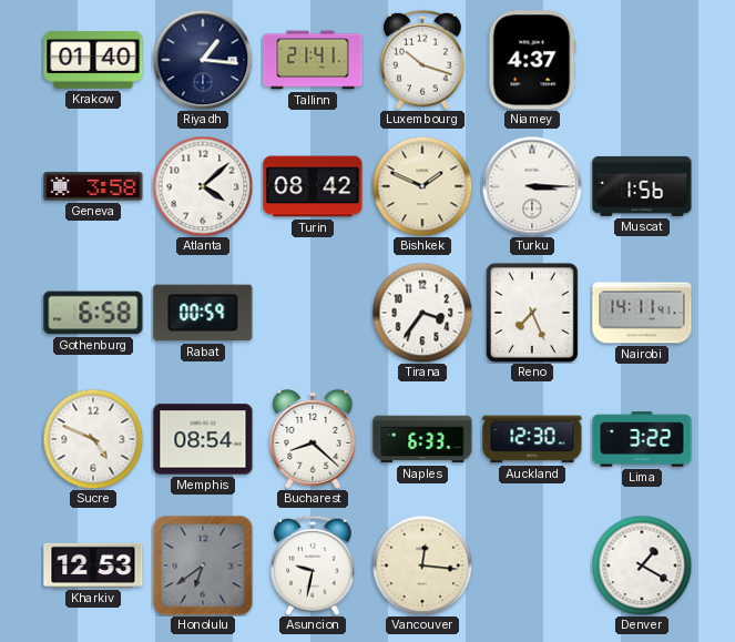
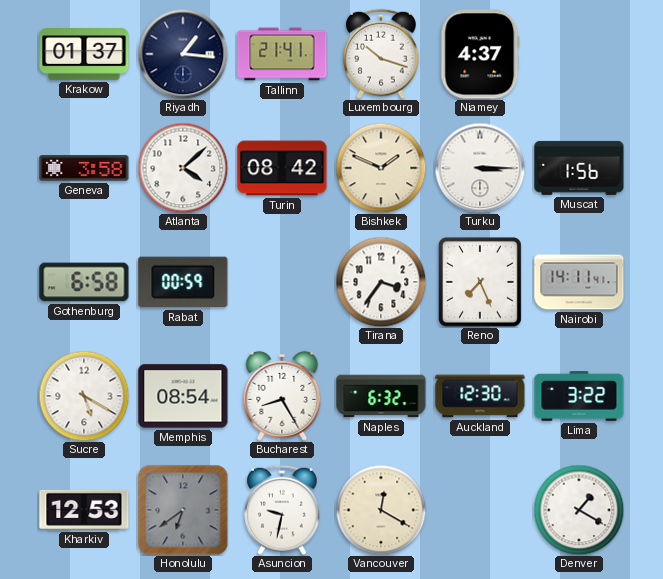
Krakow: 01:40 -> 01:37 (84, 54)
Sucre: 4:49 -> 5:20 (84, 396)
Bucharest: 8:22 -> 8:25 (282, 396)
Naples: 6:33 -> 6:32 (381, 396)
Vancouver: 12:16 -> 12:20 (381, 510)
